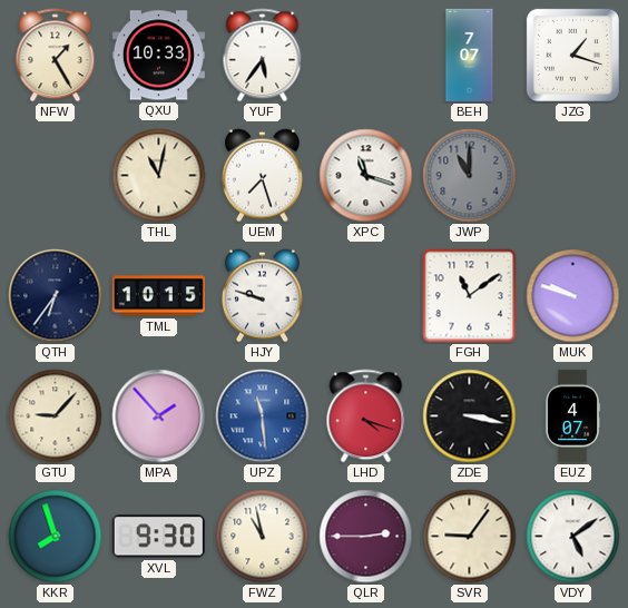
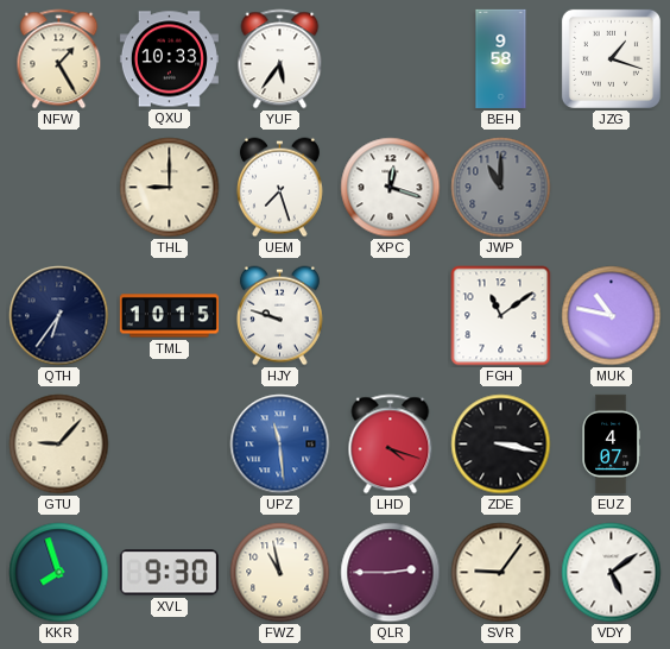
BEH: 7:07 -> 9:58 (501, 58)
THL: 11:02 -> 9:00 (170, 188)
XPC: 11:18 -> 12:18 (391, 188)
MUK: 9:48 -> 10:47 (612, 316)
MPA: 1:53 -> none (159, 416)
